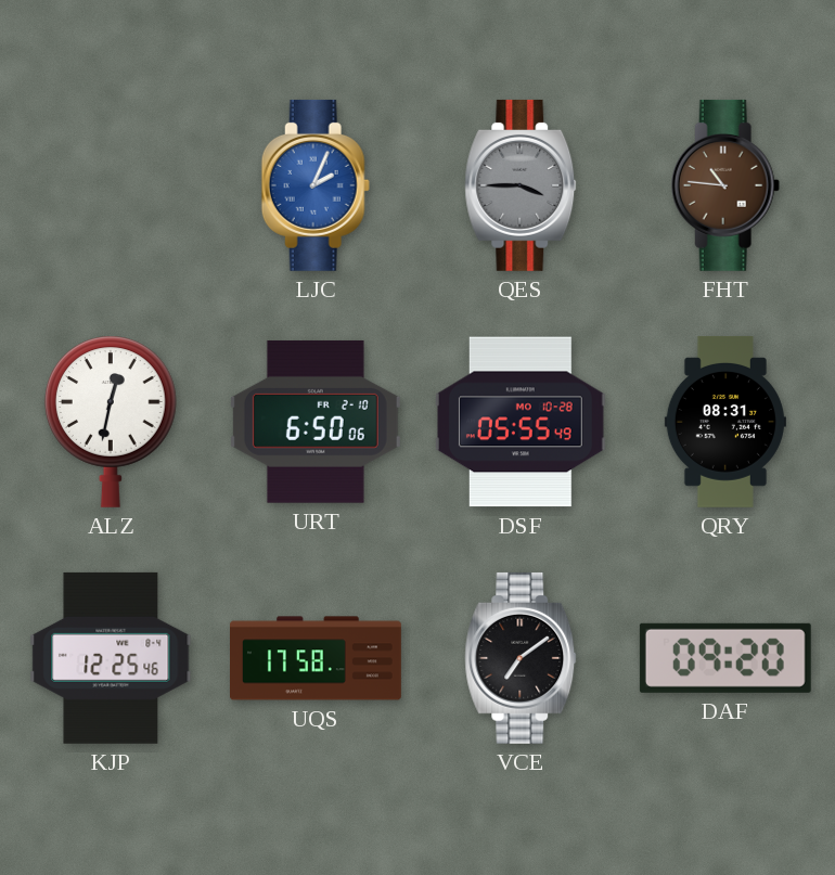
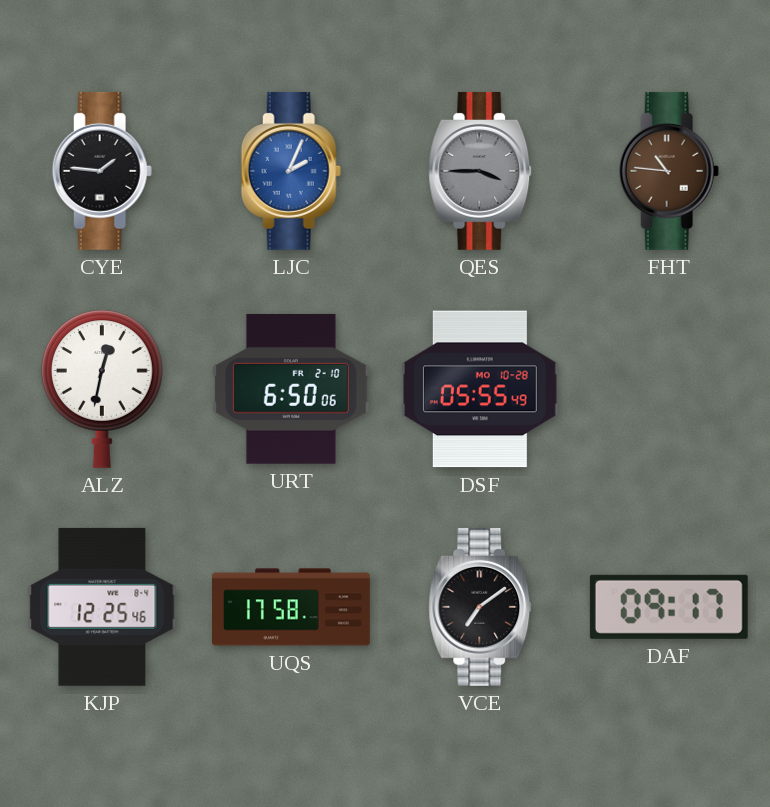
CYE: none -> 1:46 (102, 171)
QRY: 08:31 -> none (725, 422)
DAF: 09:20 -> 09:17 (669, 607)
